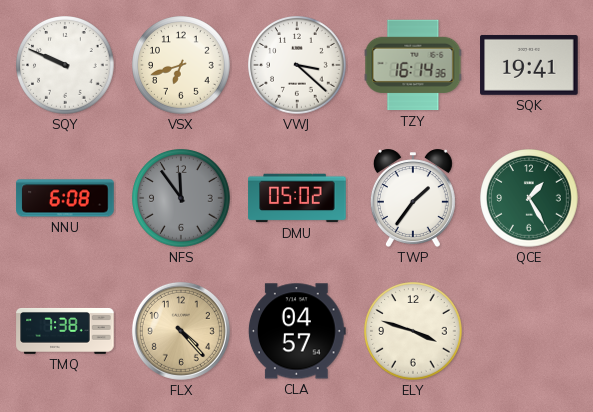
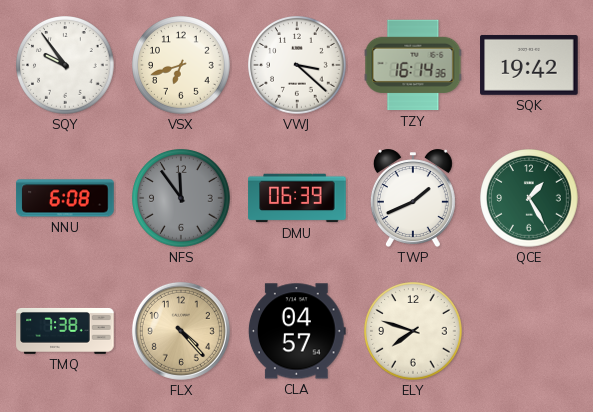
SQY: 9:49 -> 9:54 (65, 65)
SQK: 19:41 -> 19:42 (529, 65)
DMU: 05:02 -> 06:39 (297, 198)
TWP: 1:36 -> 1:41 (413, 198)
ELY: 3:48 -> 7:48 (413, 331)
